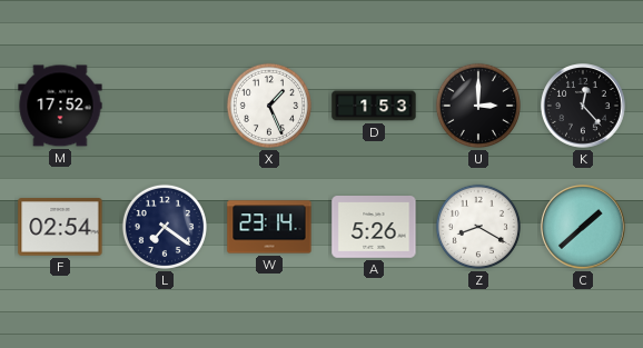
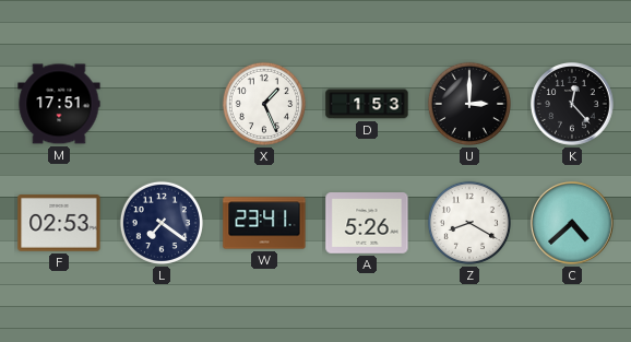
M: 17:52 -> 17:51 (59, 104)
F: 02:54 -> 02:53 (59, 223)
W: 23:14 -> 23:41 (264, 223)
C: 1:38 -> 4:38 (573, 224)
